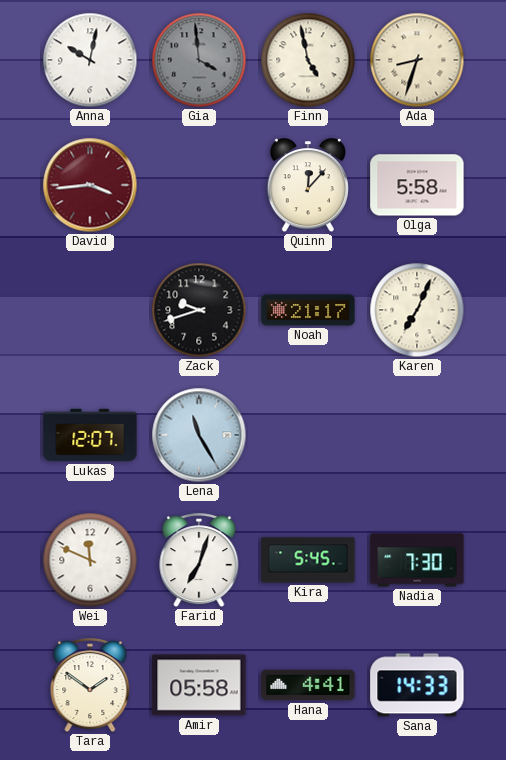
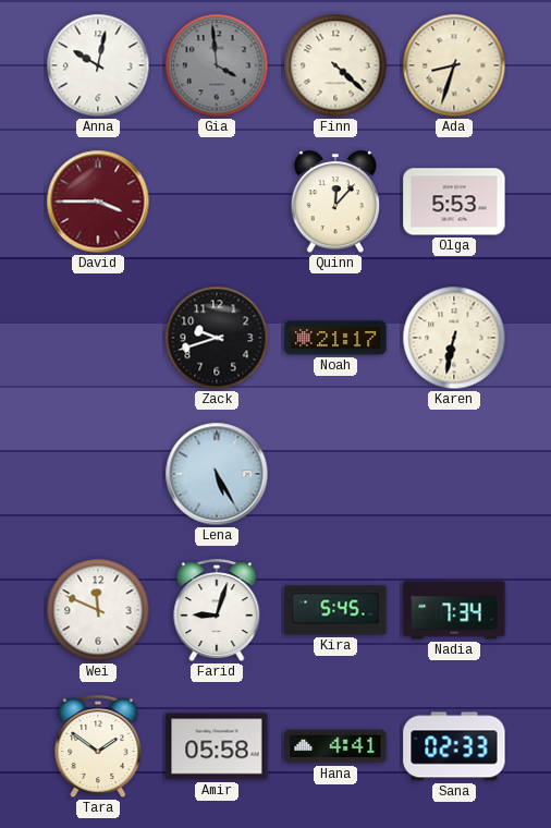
Finn: 4:58 -> 4:22 (335, 65)
David: 3:44 -> 3:45 (98, 202)
Olga: 5:58 -> 5:53 (454, 202)
Karen: 7:04 -> 6:32 (454, 338)
Lukas: 12:07 -> none (90, 435)
Lena: 11:25 -> 5:25 (217, 474)
Farid: 7:03 -> 9:03 (217, 611)
Nadia: 7:30 -> 7:34 (454, 610)
Sana: 14:33 -> 02:33 (454, 746)
